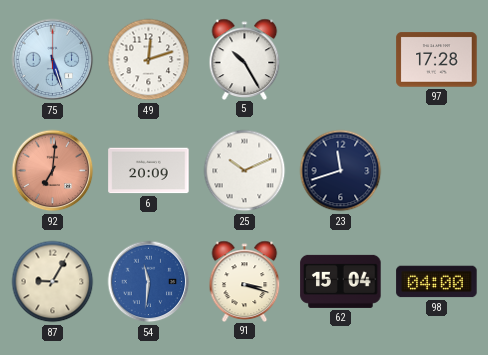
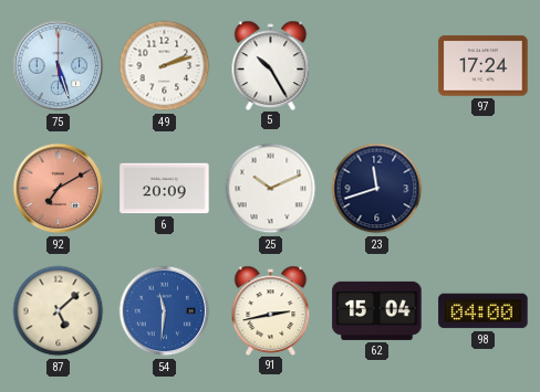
49: 12:12 -> 2:12 (165, 66)
97: 17:28 -> 17:24 (484, 66)
92: 7:01 -> 7:10 (59, 189)
87: 9:05 -> 5:08 (59, 311)
91: 3:18 -> 2:43 (271, 310)
